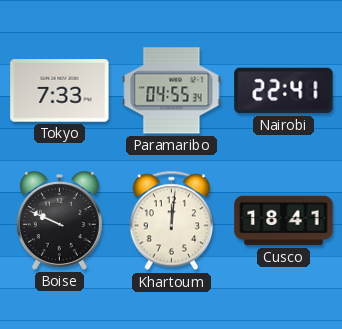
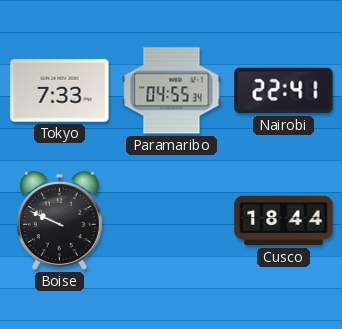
Khartoum: 12:01 -> none (171, 221)
Cusco: 18:41 -> 18:44 (284, 221)
